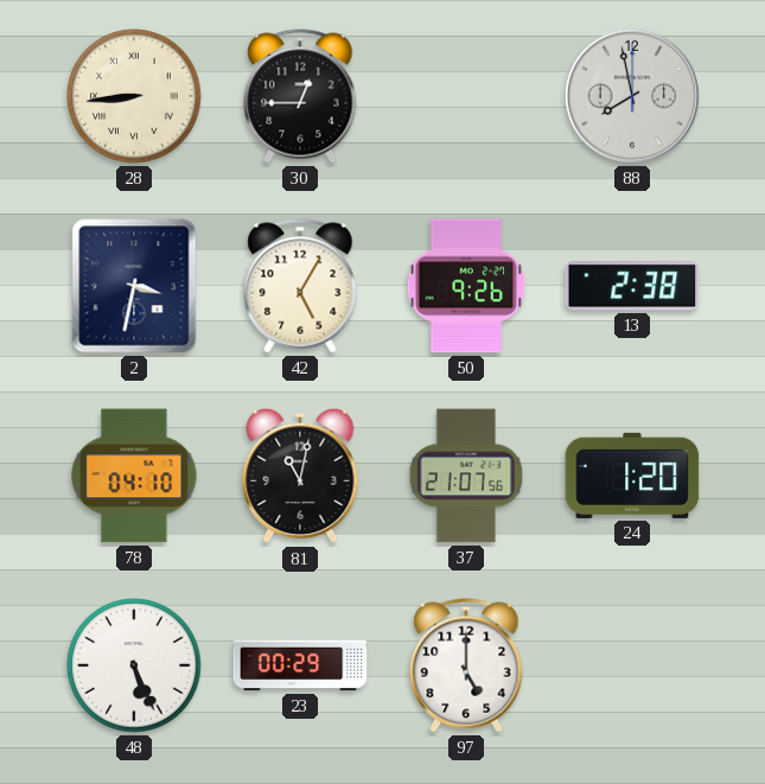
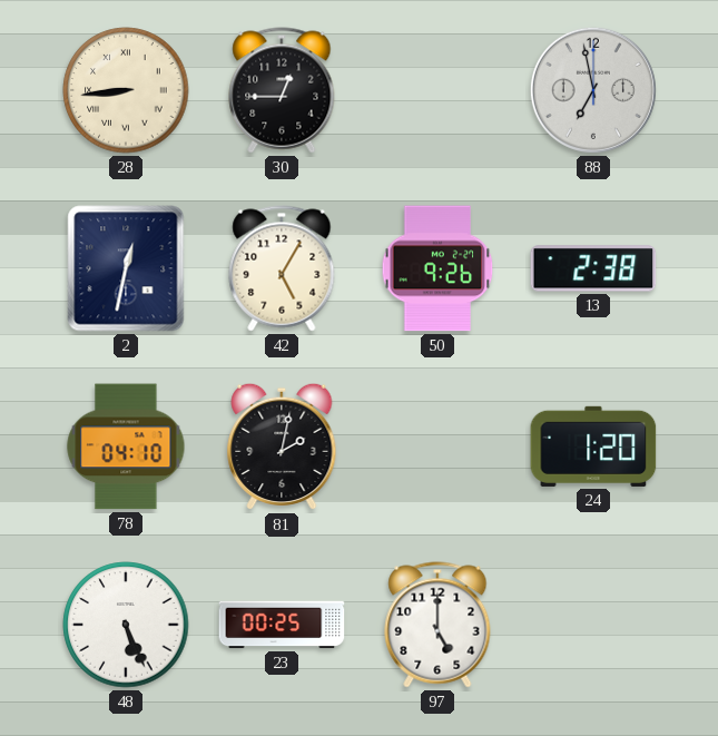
88: 7:58 -> 6:58 (593, 90)
2: 3:32 -> 12:32 (126, 268)
81: 11:02 -> 2:02 (282, 446)
37: 21:07 -> none (466, 476)
23: 00:29 -> 00:25 (282, 625)
